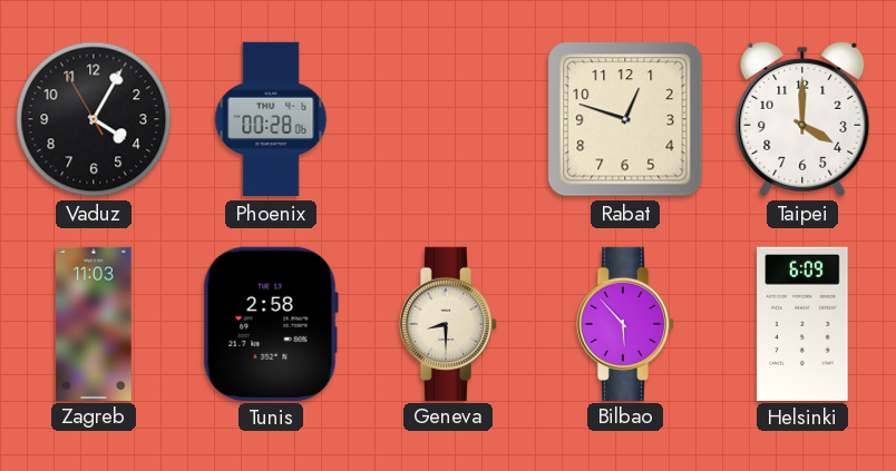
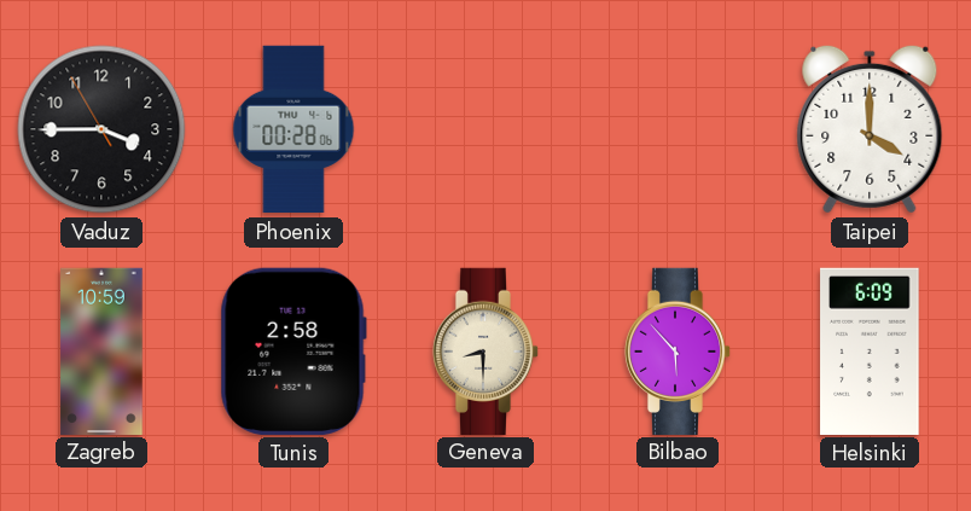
Vaduz: 4:04 -> 3:44 (101, 129)
Rabat: 12:48 -> none (625, 119)
Zagreb: 11:03 -> 10:59 (101, 350)
